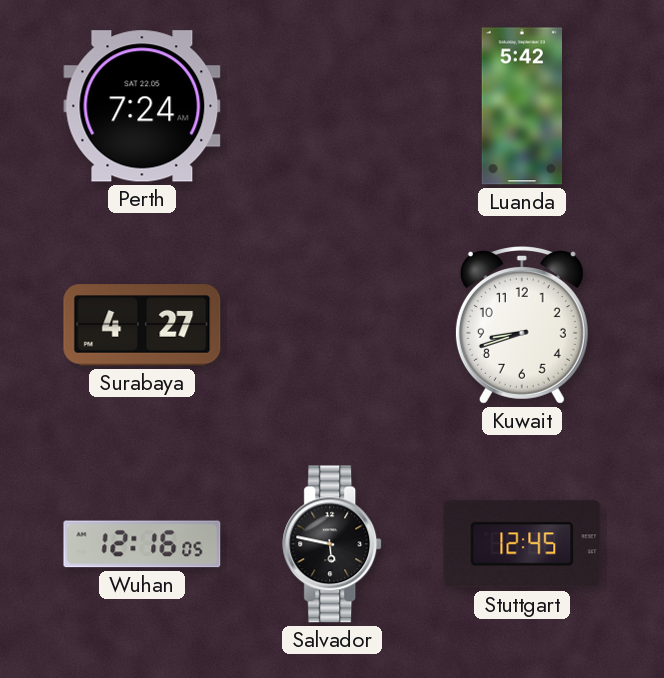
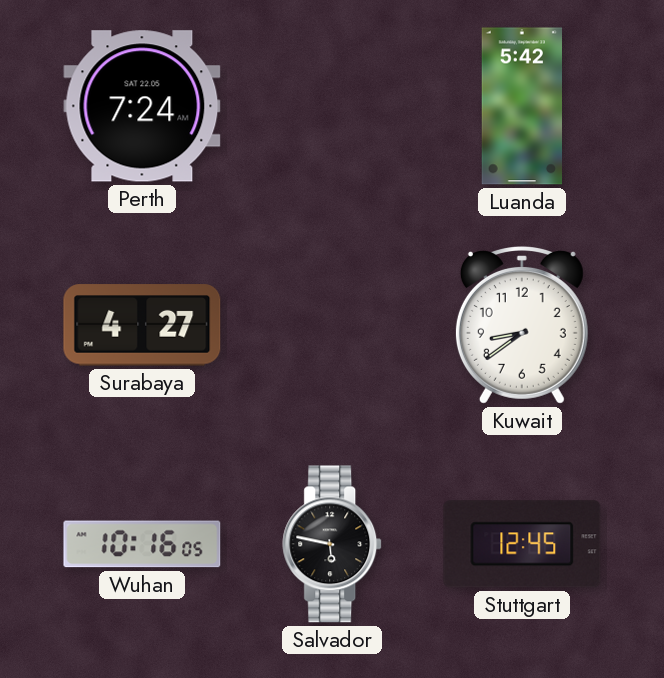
Kuwait: 8:42 -> 8:39 (522, 326)
Wuhan: 12:16 -> 10:16 (142, 544)
